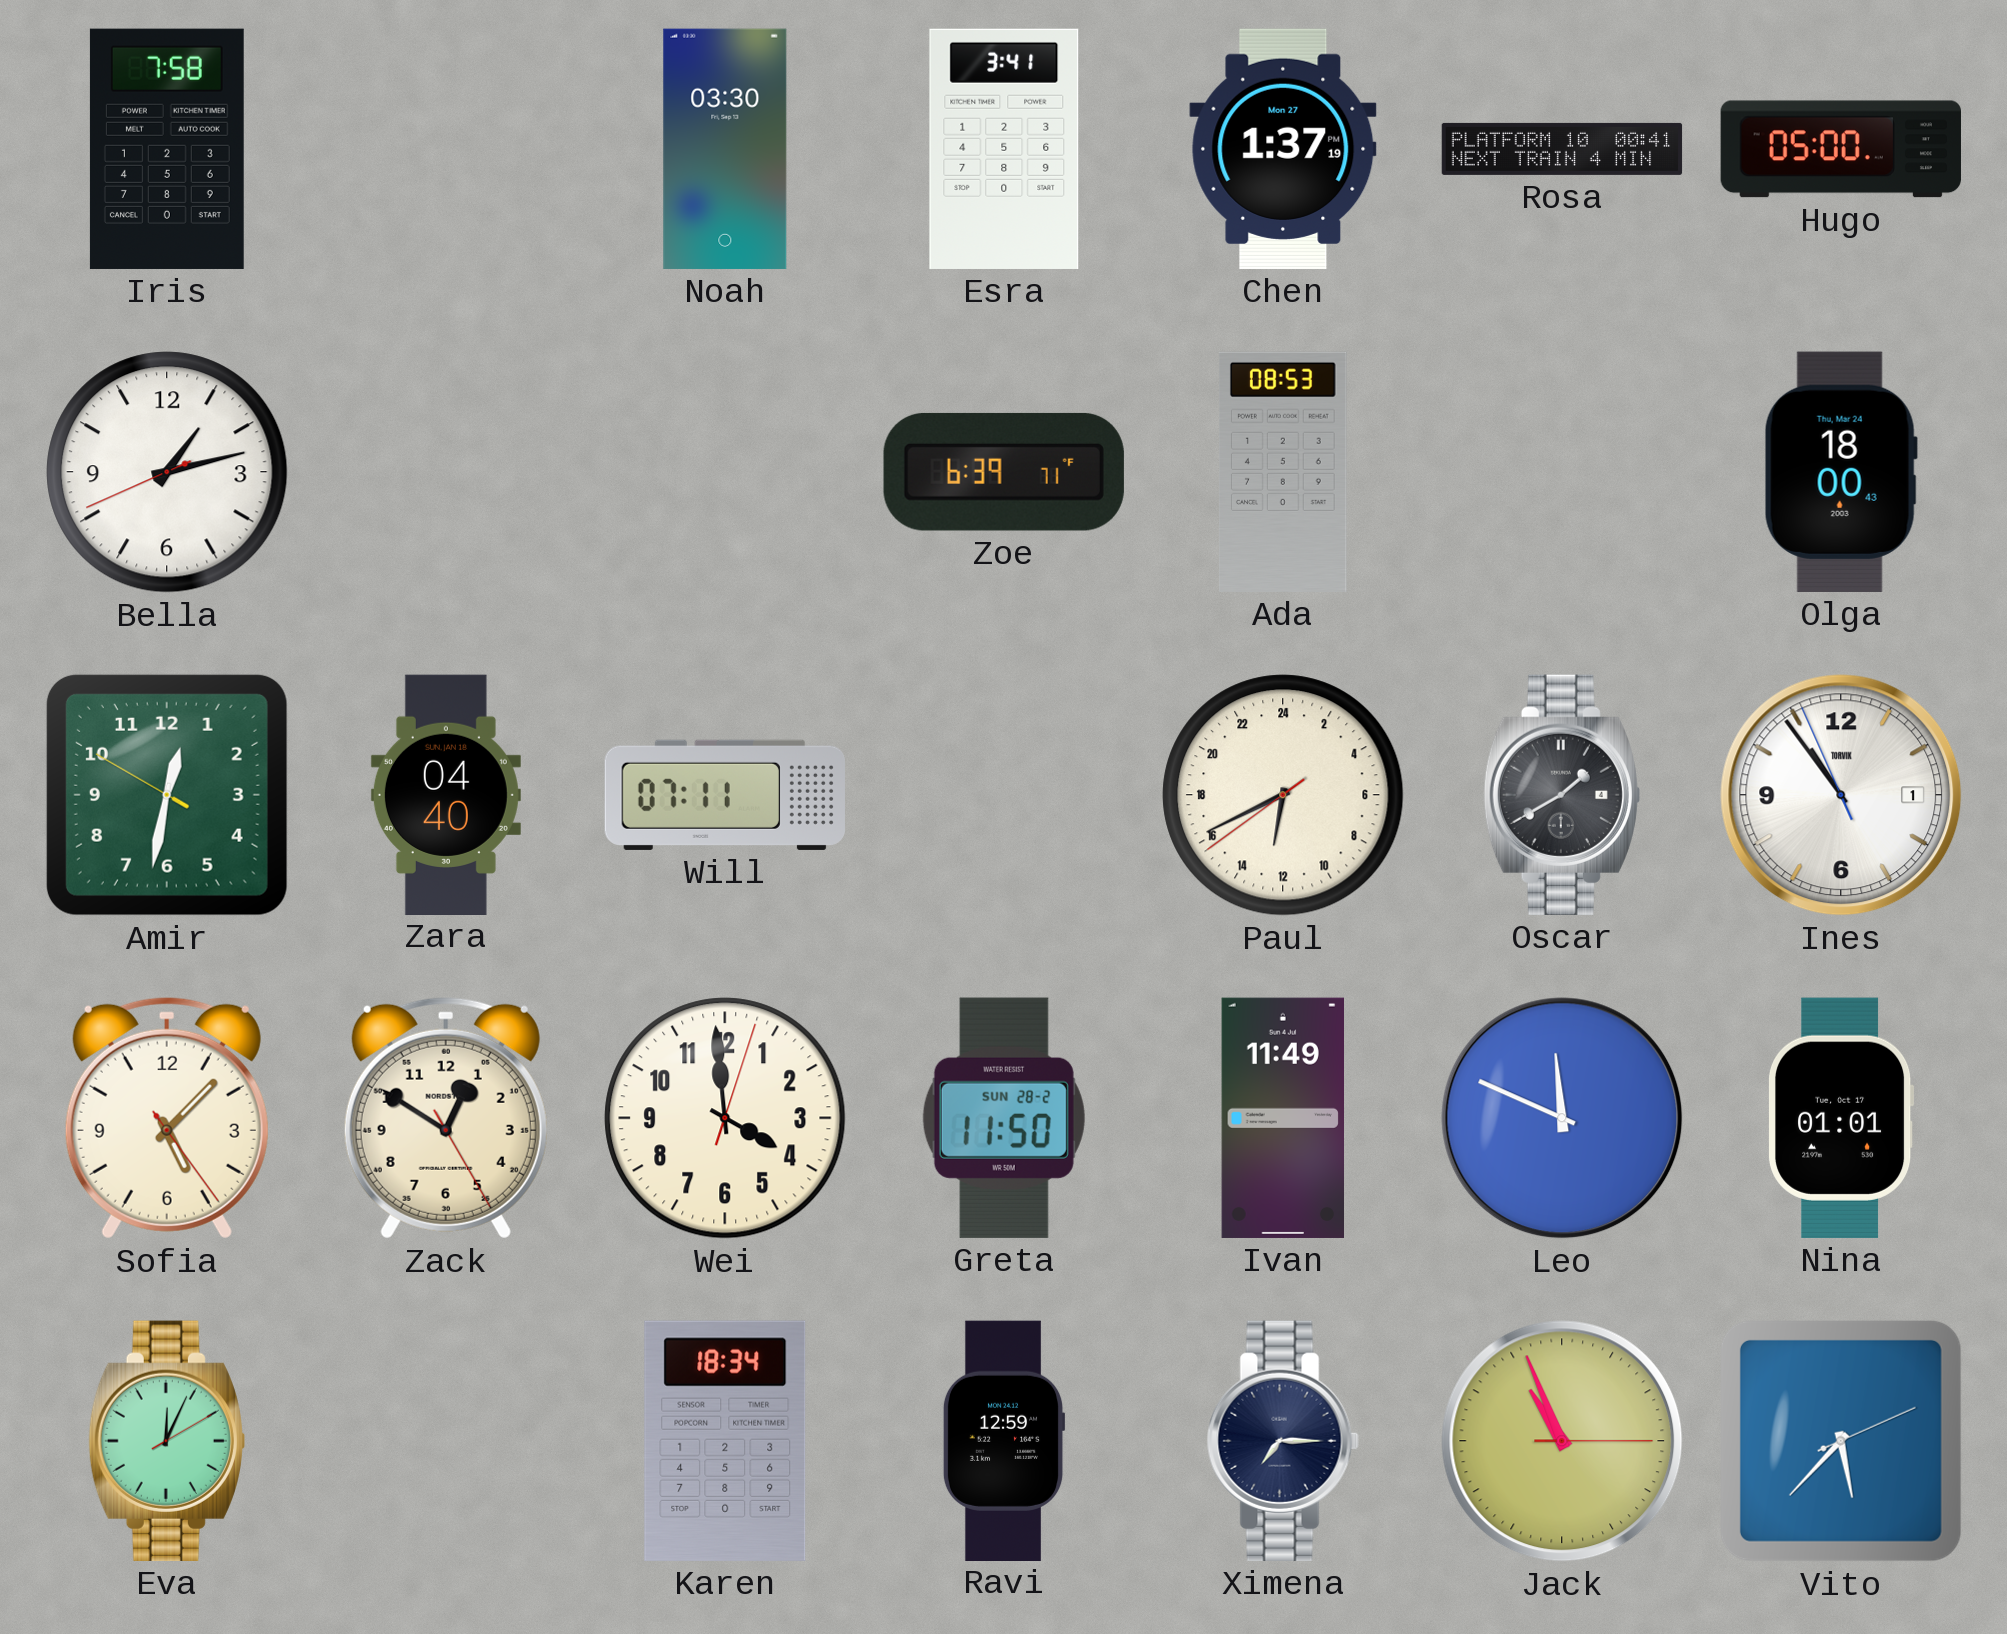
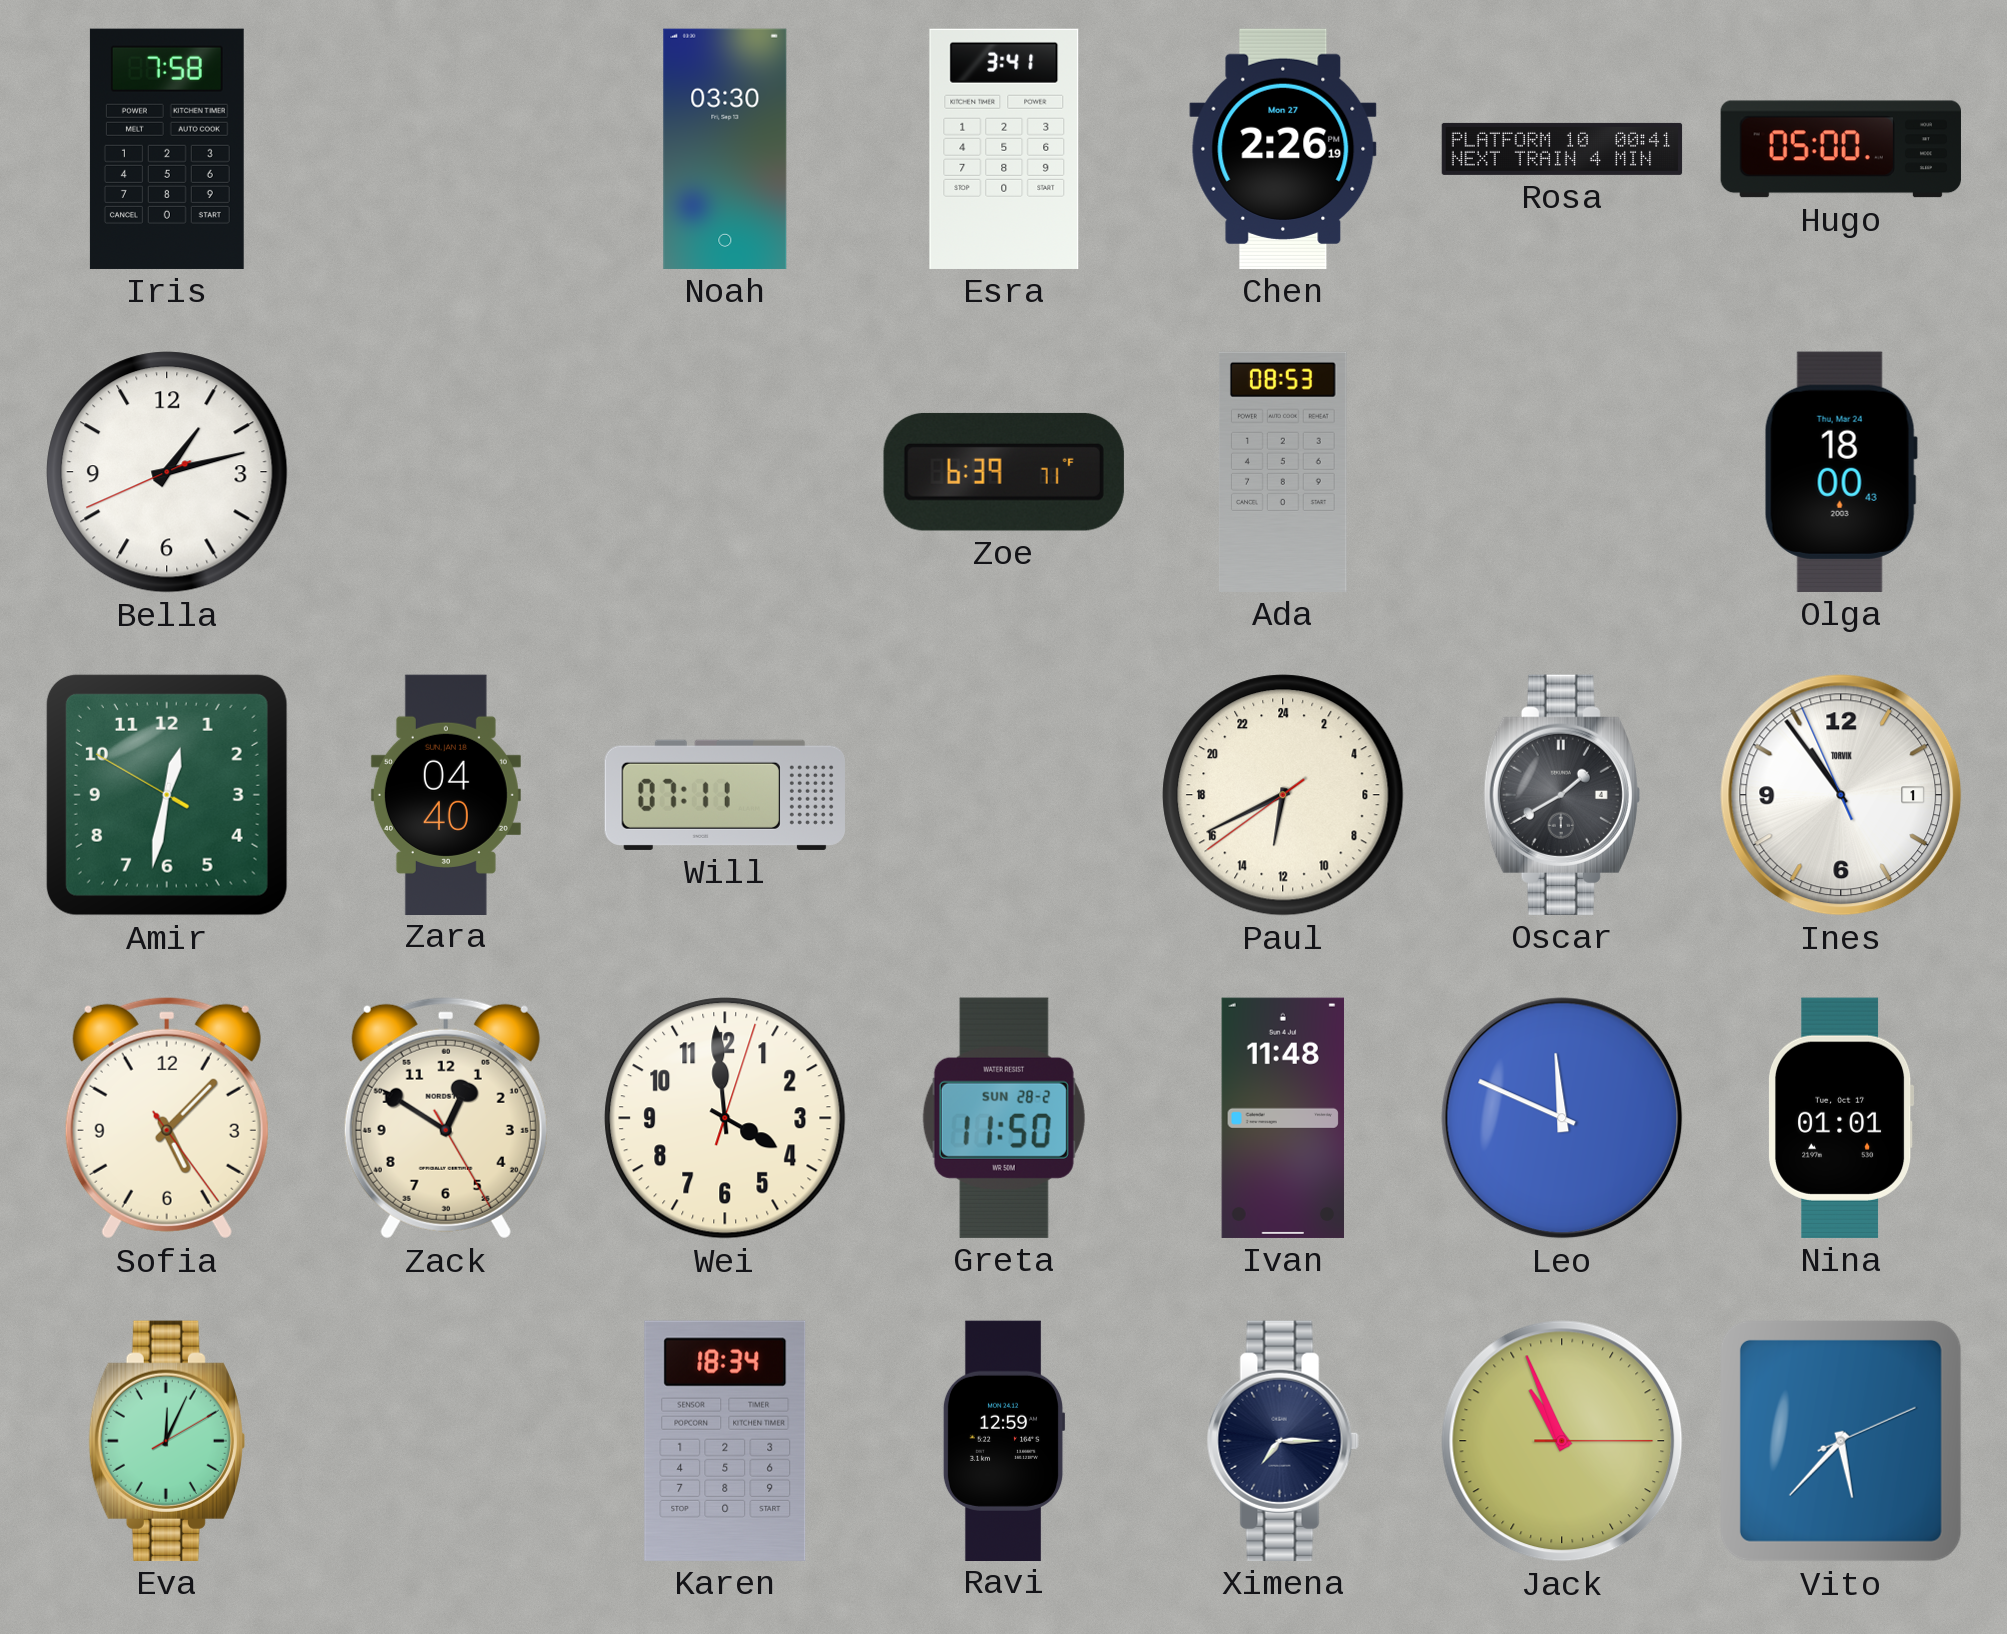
Chen: 1:37 -> 2:26 (1283, 149)
Ivan: 11:49 -> 11:48 (1282, 1118)
